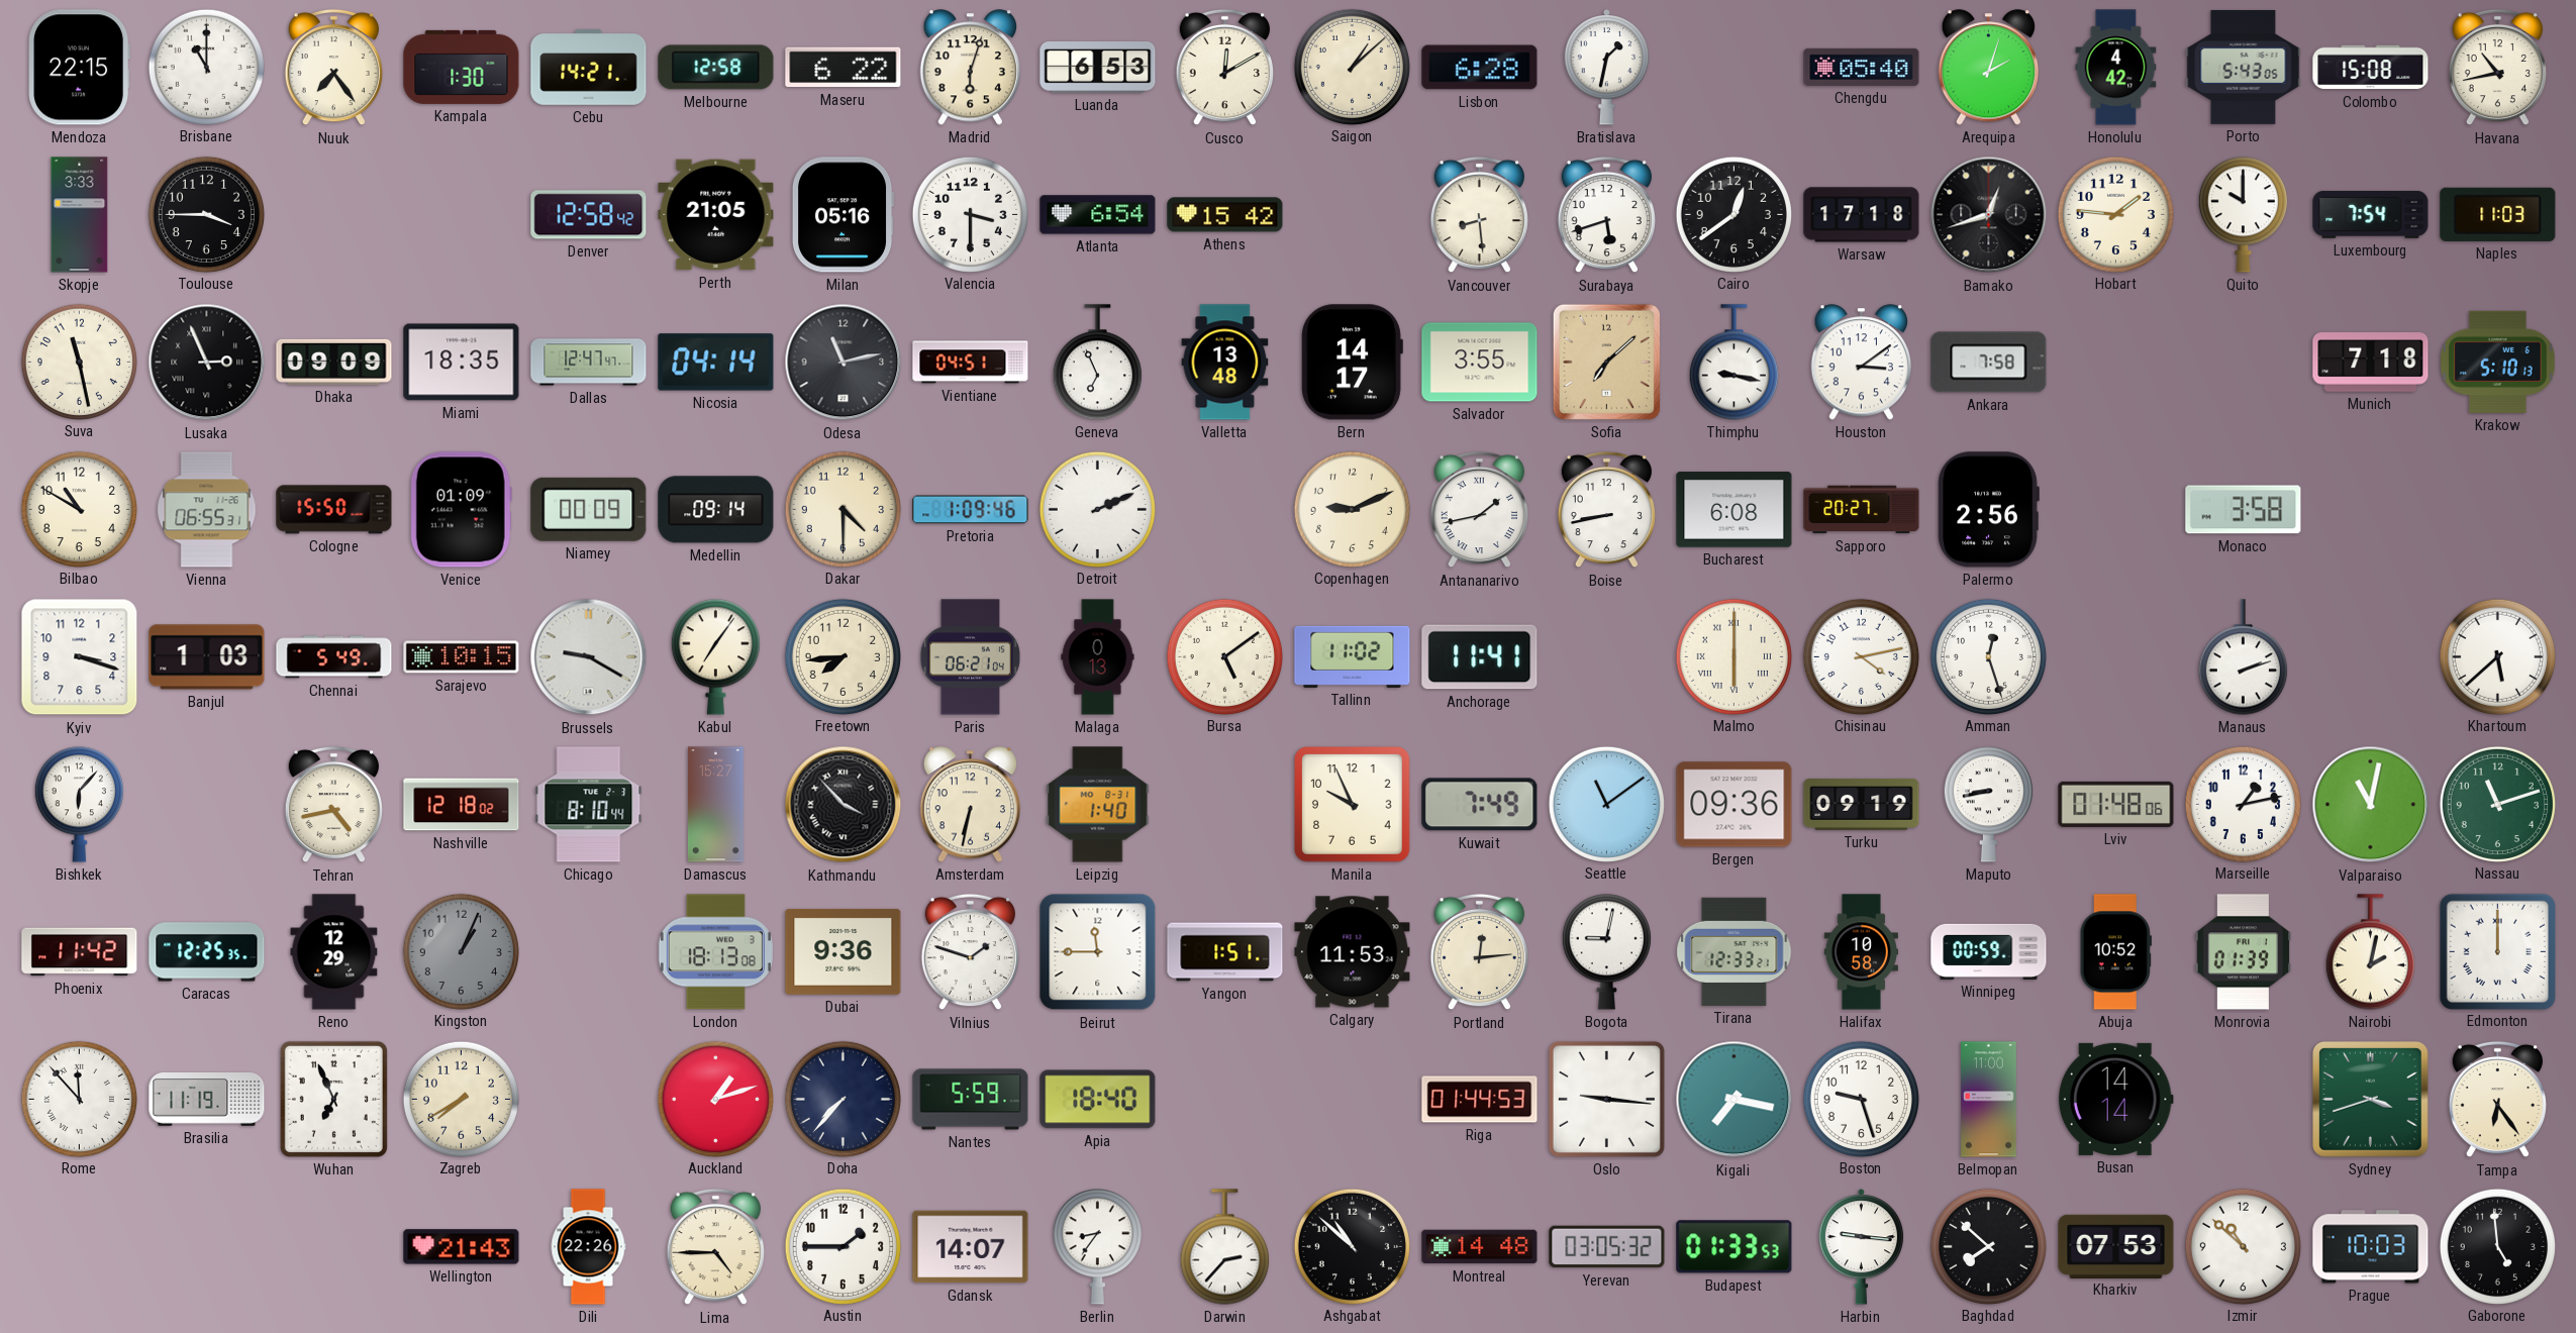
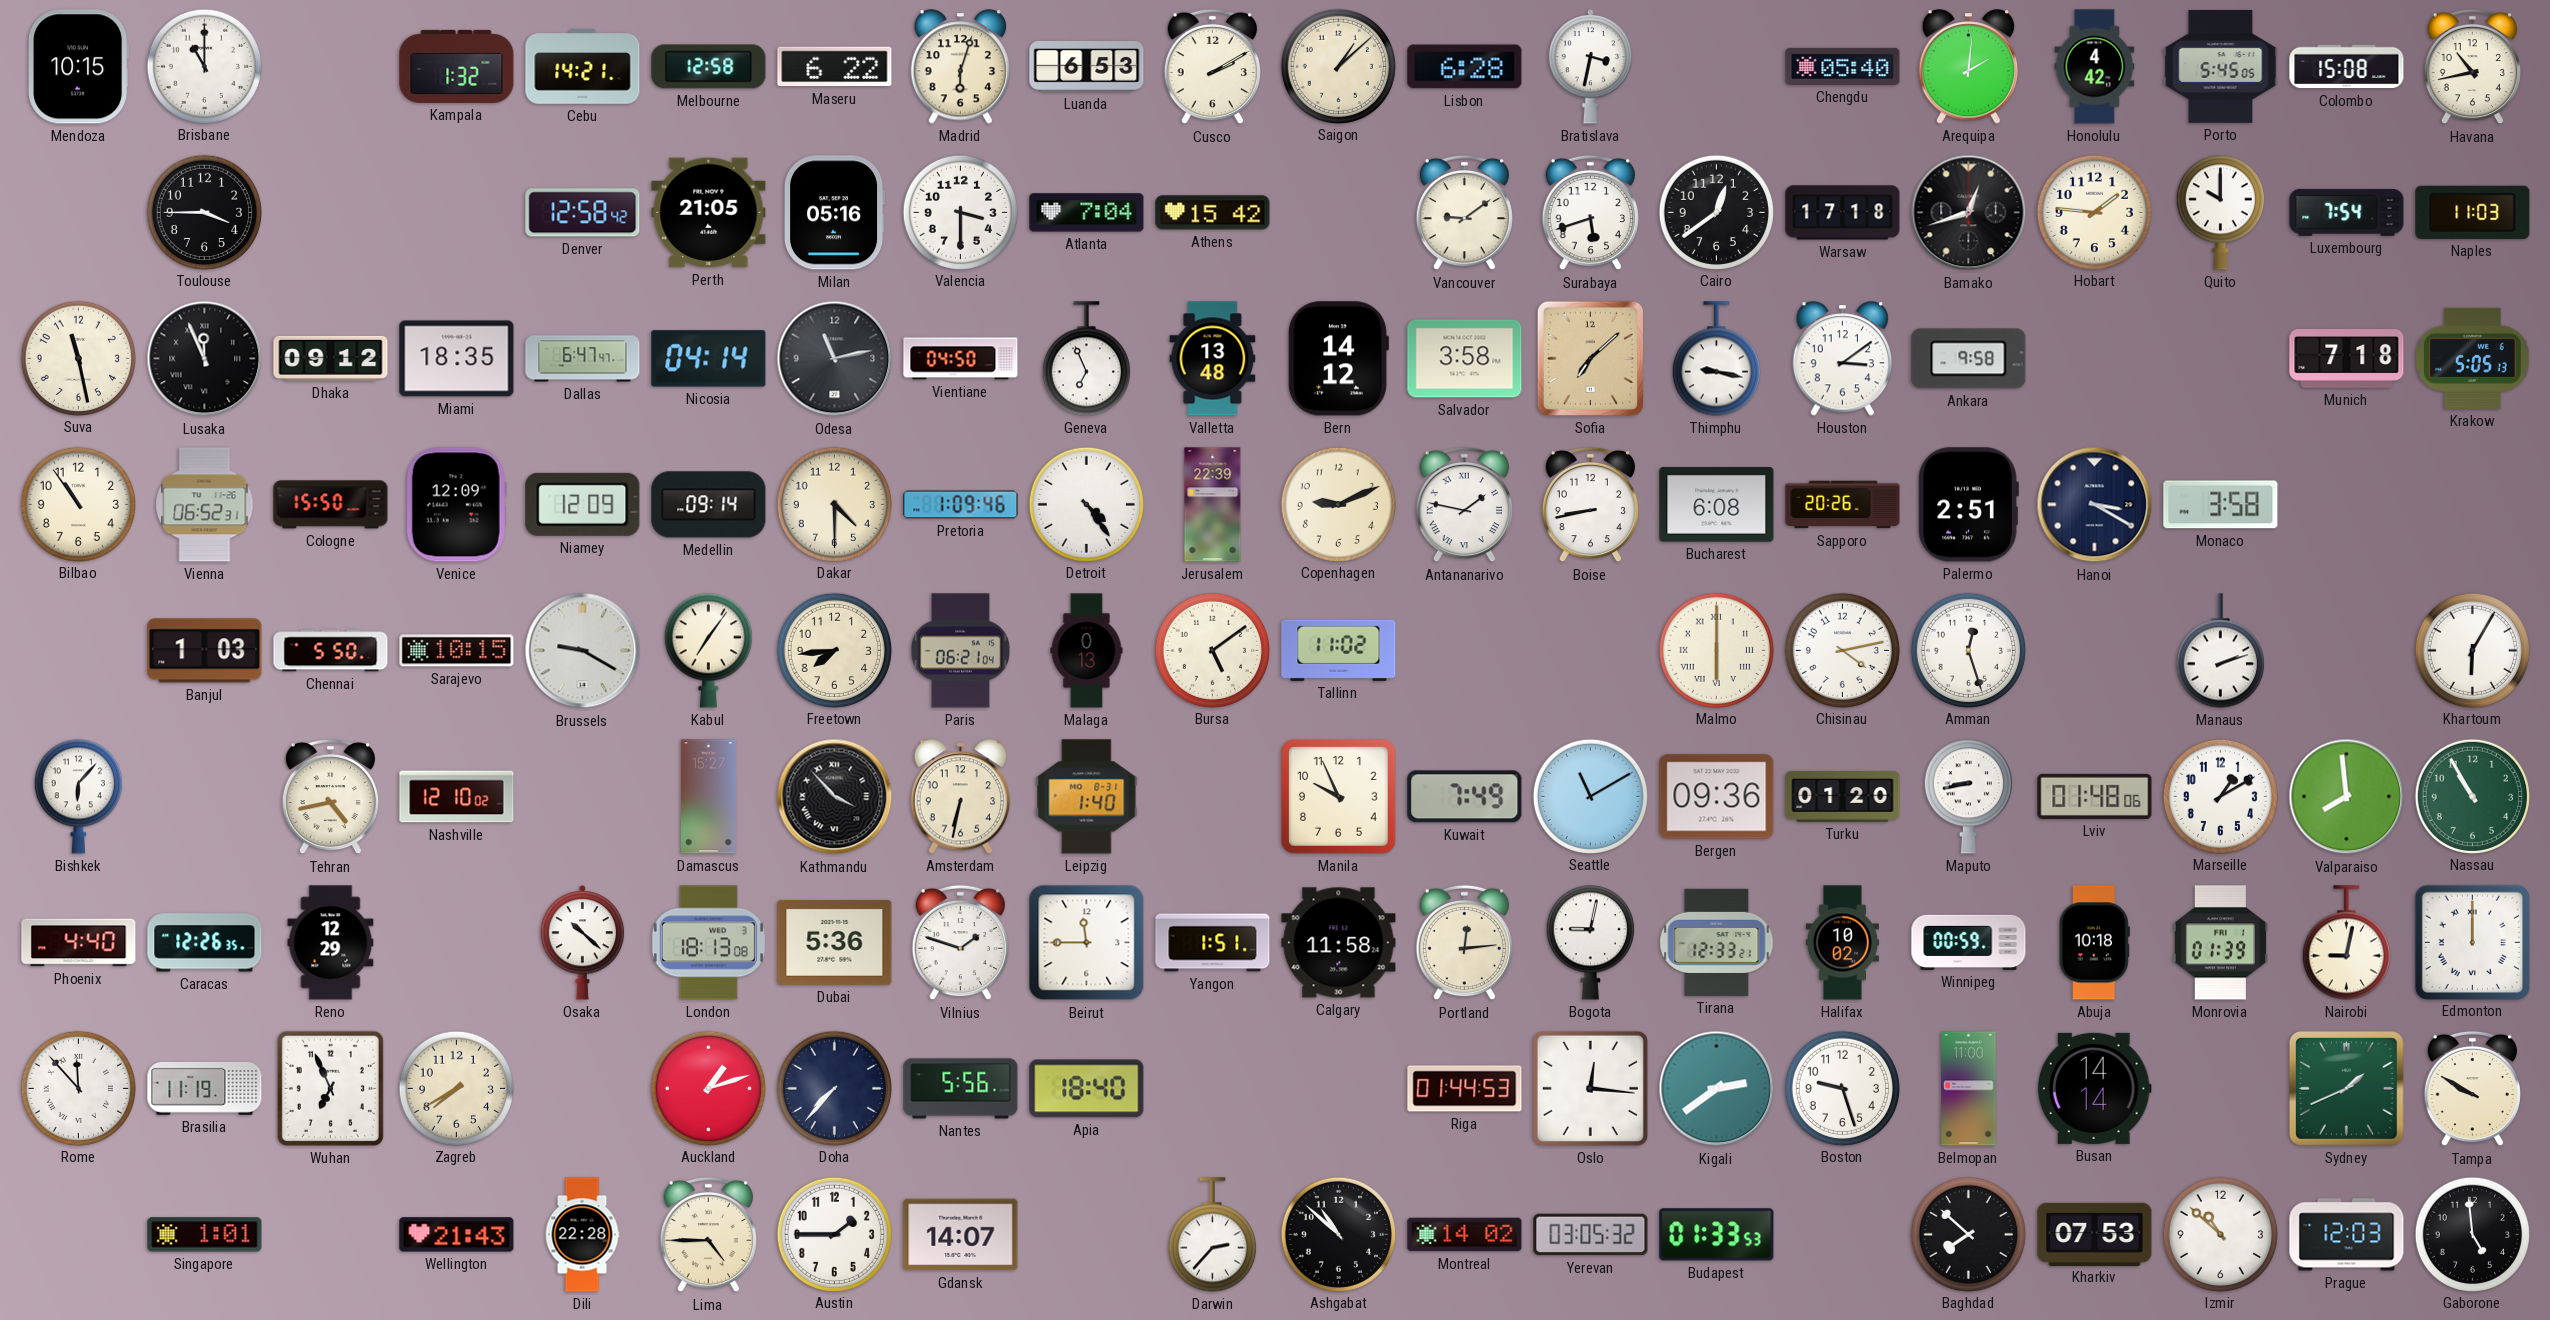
Mendoza: 22:15 -> 10:15 (79, 67)
Nuuk: 7:24 -> none (333, 68)
Kampala: 1:30 -> 1:32 (457, 66)
Cusco: 12:10 -> 2:10 (1212, 67)
Bratislava: 1:32 -> 3:32 (1591, 66)
Arequipa: 2:03 -> 2:01 (1968, 67)
Porto: 5:43 -> 5:45 (2221, 66)
Skopje: 3:33 -> none (80, 215)
Atlanta: 6:54 -> 7:04 (1087, 213)
Vancouver: 8:29 -> 9:09 (1464, 213)
Lusaka: 2:56 -> 11:56 (205, 359)
Dhaka: 09:09 -> 09:12 (331, 358)
Dallas: 12:47 -> 6:47 (583, 359)
Vientiane: 04:51 -> 04:50 (961, 359)
Bern: 14:17 -> 14:12 (1338, 359)
Salvador: 3:55 -> 3:58 (1465, 359)
Ankara: 7:58 -> 9:58 (1969, 359)
Krakow: 5:10 -> 5:05 (2472, 358)
Bilbao: 10:50 -> 10:54 (78, 504)
Vienna: 06:55 -> 06:52 (205, 505)
Venice: 01:09 -> 12:09 (456, 505)
Niamey: 00:09 -> 12:09 (583, 504)
Detroit: 2:11 -> 4:24 (1086, 504)
Jerusalem: none -> 22:39 (1213, 505)
Antananarivo: 1:43 -> 1:47 (1464, 505)
Sapporo: 20:27 -> 20:26 (1843, 505)
Palermo: 2:56 -> 2:51 (1968, 505)
Hanoi: none -> 3:20 (2095, 505)
Kyiv: 3:18 -> none (80, 657)
Chennai: 5:49 -> 5:50 (331, 651)
Anchorage: 11:41 -> none (1480, 657)
Khartoum: 5:38 -> 6:05 (2472, 650)
Nashville: 12:18 -> 12:10 (457, 797)
Chicago: 8:10 -> none (589, 805)
Seattle: 11:09 -> 11:10 (1590, 796)
Turku: 09:19 -> 01:20 (1843, 796)
Marseille: 1:13 -> 1:10 (2220, 796)
Valparaiso: 11:02 -> 7:59 (2347, 797)
Nassau: 11:12 -> 10:55 (2472, 796)
Phoenix: 11:42 -> 4:40 (79, 943)
Caracas: 12:25 -> 12:26 (205, 943)
Kingston: 1:04 -> none (461, 951)
Osaka: none -> 10:22 (583, 942)
Dubai: 9:36 -> 5:36 (835, 942)
Calgary: 11:53 -> 11:58 (1339, 943)
Halifax: 10:58 -> 10:02 (1842, 943)
Abuja: 10:52 -> 10:18 (2094, 943)
Nairobi: 2:02 -> 9:02 (2346, 943)
Nantes: 5:59 -> 5:56 (961, 1089)
Oslo: 9:16 -> 12:16 (1590, 1088)
Kigali: 7:17 -> 2:39 (1717, 1089)
Sydney: 3:42 -> 1:41 (2347, 1089)
Tampa: 6:24 -> 9:50 (2472, 1089)
Singapore: none -> 1:01 (205, 1235)
Dili: 22:26 -> 22:28 (582, 1235)
Berlin: 8:36 -> none (1097, 1247)
Montreal: 14:48 -> 14:02 (1465, 1235)
Harbin: 9:16 -> none (1862, 1246)
Prague: 10:03 -> 12:03 (2347, 1235)
